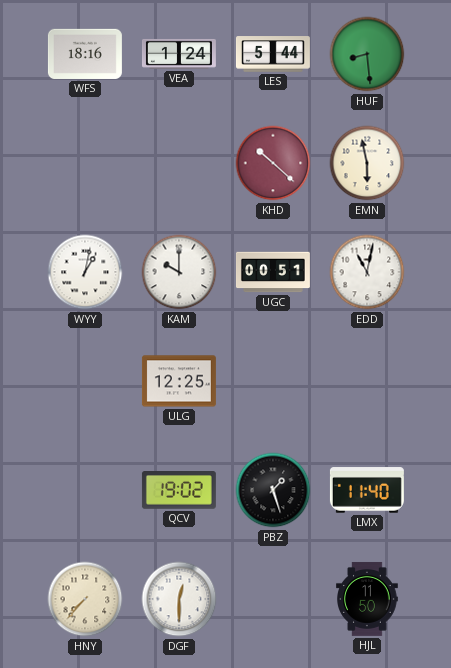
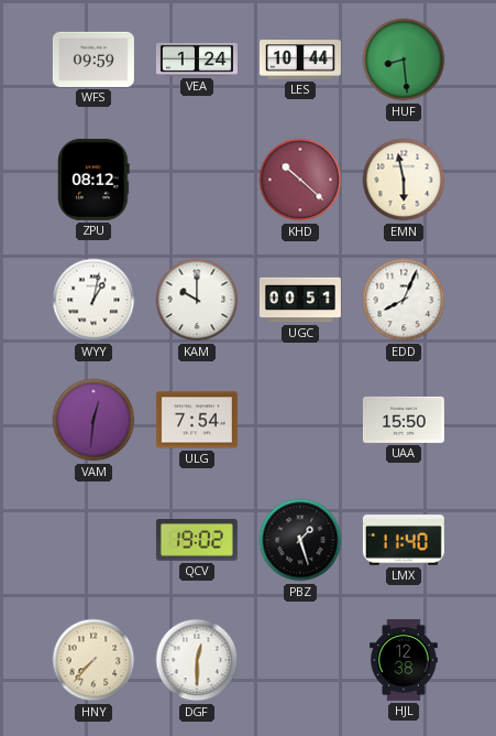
WFS: 18:16 -> 09:59 (93, 59)
LES: 5:44 -> 10:44 (300, 59)
ZPU: none -> 08:12 (95, 180)
EDD: 11:02 -> 8:04 (404, 300)
VAM: none -> 12:31 (93, 420)
ULG: 12:25 -> 7:54 (197, 420)
UAA: none -> 15:50 (404, 420)
HJL: 11:50 -> 12:38 (405, 660)
